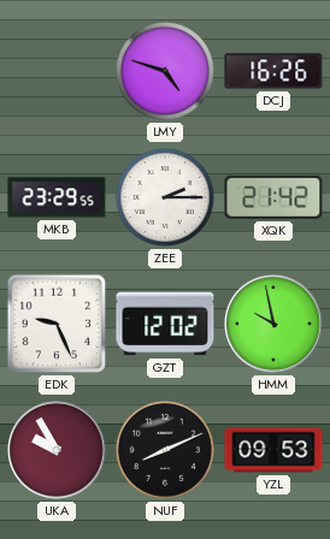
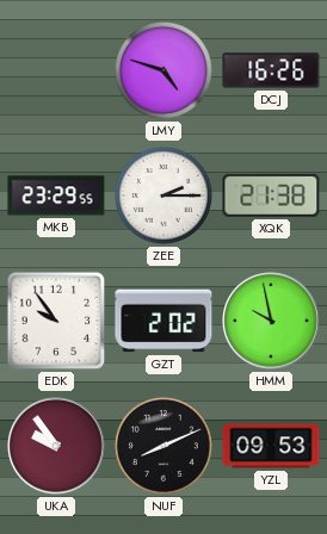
XQK: 21:42 -> 21:38 (271, 195)
EDK: 9:26 -> 9:54 (56, 321)
GZT: 12:02 -> 2:02 (163, 321)
UKA: 9:55 -> 9:54 (57, 447)
